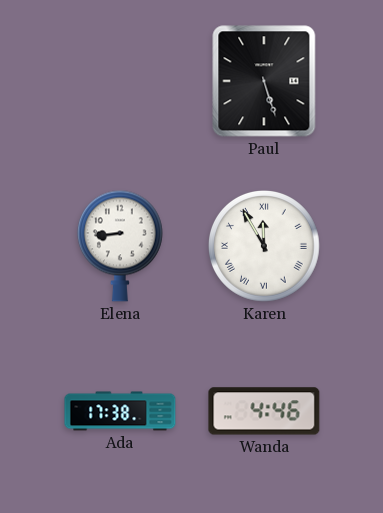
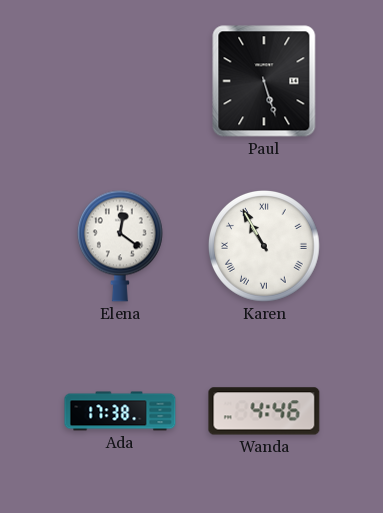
Elena: 8:44 -> 12:21 (120, 246)
Karen: 11:55 -> 10:55 (265, 247)
